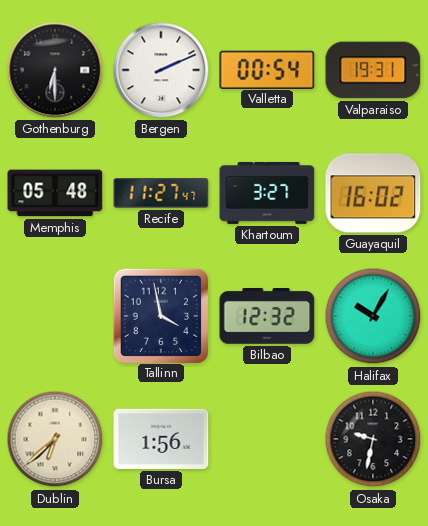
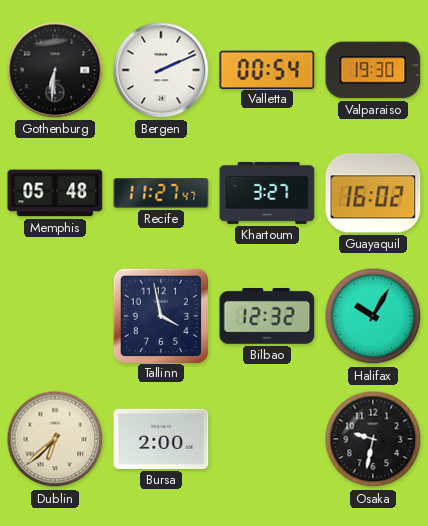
Gothenburg: 6:30 -> 6:31 (55, 70)
Valparaiso: 19:31 -> 19:30 (373, 70)
Bursa: 1:56 -> 2:00 (161, 439)
